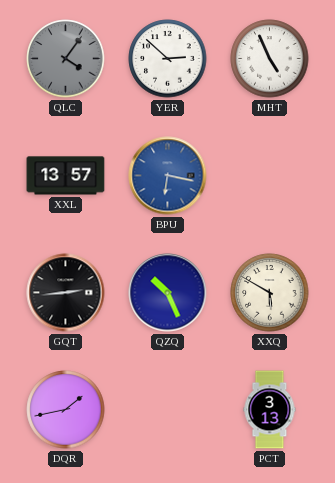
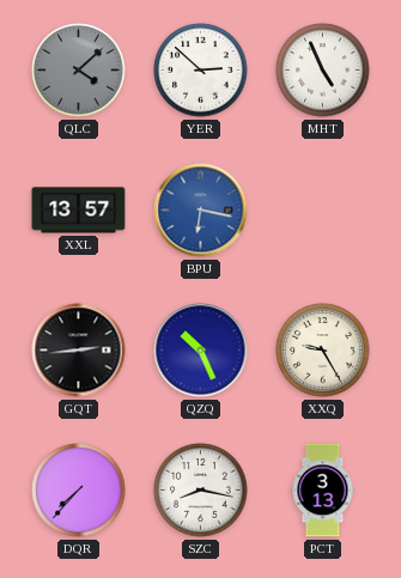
QLC: 4:06 -> 4:08 (79, 71)
XXQ: 5:50 -> 9:25 (323, 351)
DQR: 1:43 -> 7:37 (79, 491)
SZC: none -> 8:17 (201, 491)
